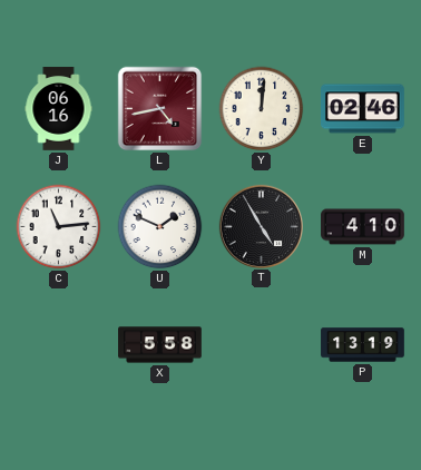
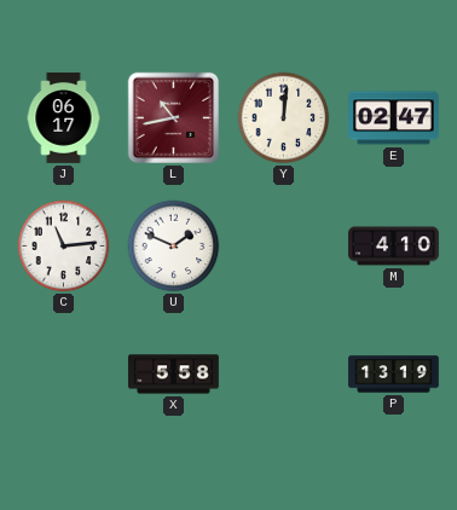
J: 06:16 -> 06:17 (64, 118)
L: 4:43 -> 10:43 (174, 118)
E: 02:46 -> 02:47 (394, 118)
T: 4:55 -> none (261, 226)
